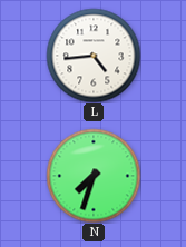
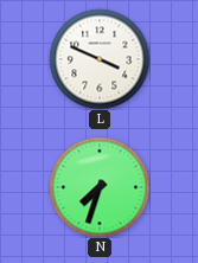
L: 4:44 -> 3:49 (100, 59)
